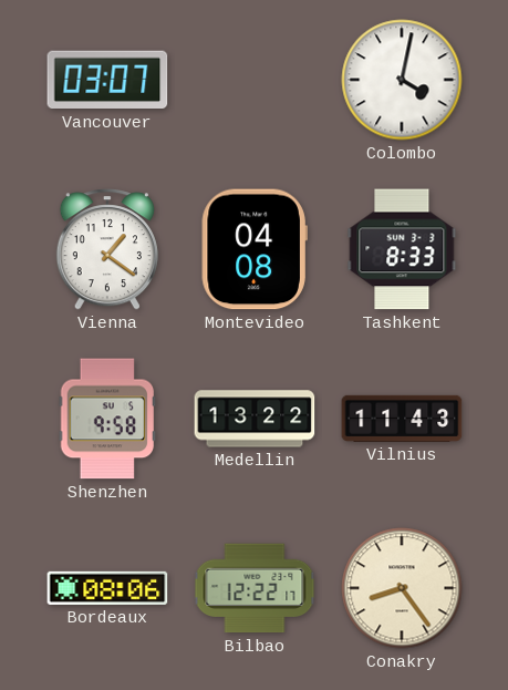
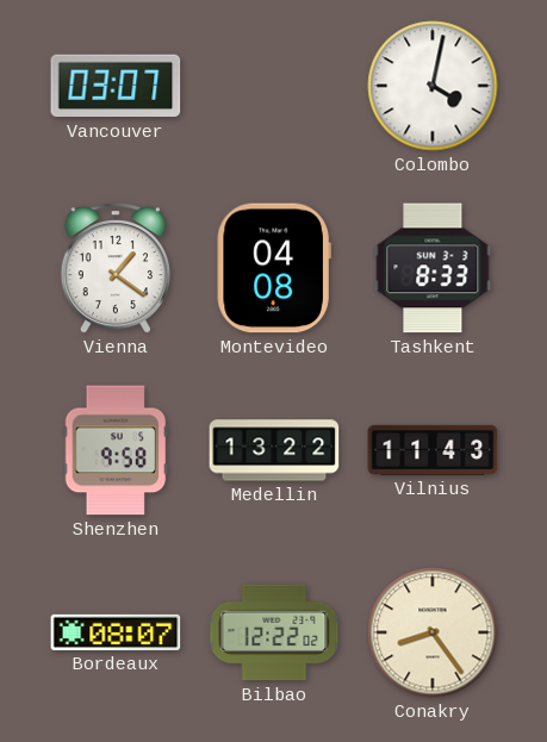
Bordeaux: 08:06 -> 08:07 (116, 632)
Bilbao: 12:22:17 -> 12:22:02 (274, 632)
